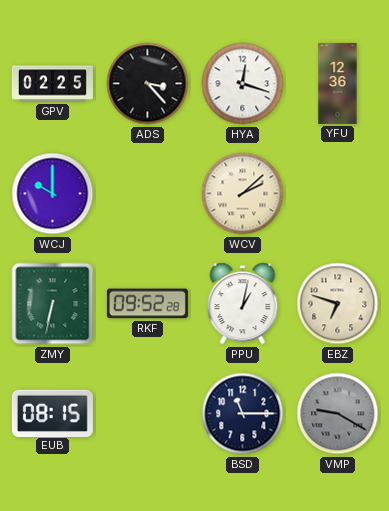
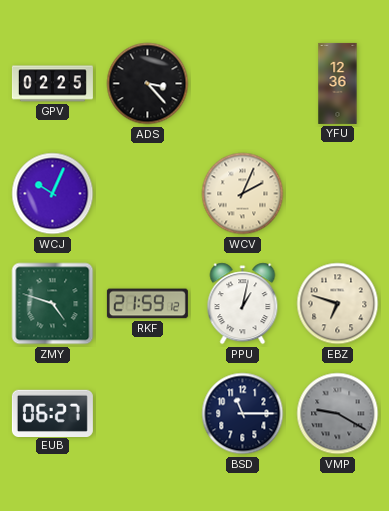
HYA: 12:18 -> none (243, 84)
WCJ: 10:00 -> 10:04 (53, 194)
WCV: 2:08 -> 2:04 (243, 194)
ZMY: 6:32 -> 4:48 (53, 304)
RKF: 09:52 -> 21:59 (147, 304)
EUB: 08:15 -> 06:27 (52, 413)
